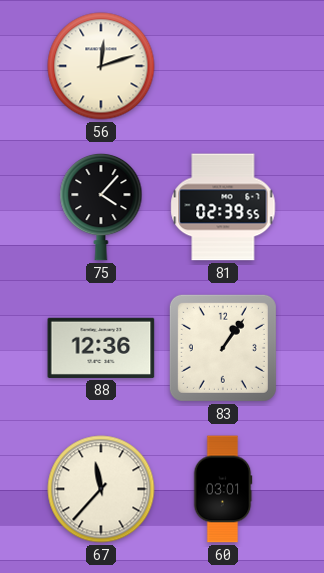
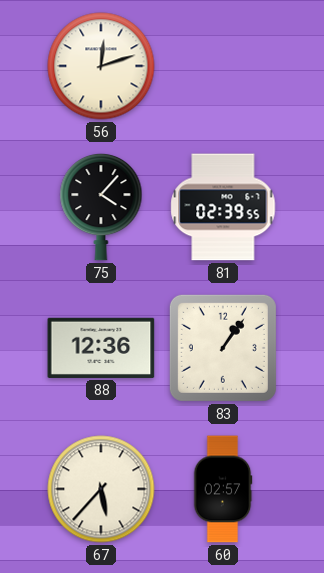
67: 11:37 -> 5:37 (101, 489)
60: 03:01 -> 02:57 (223, 489)
